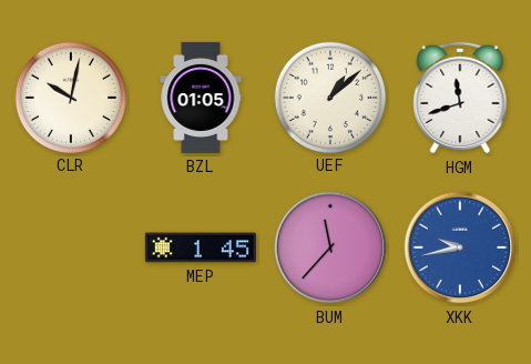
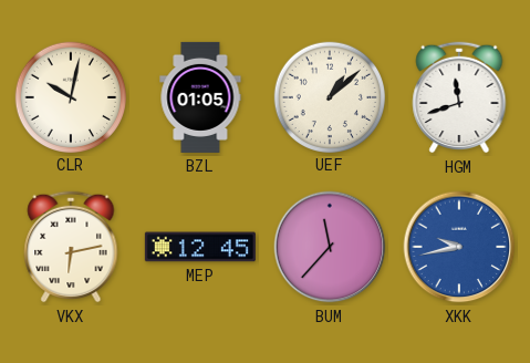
VKX: none -> 6:13 (71, 247)
MEP: 1:45 -> 12:45 (200, 247)
